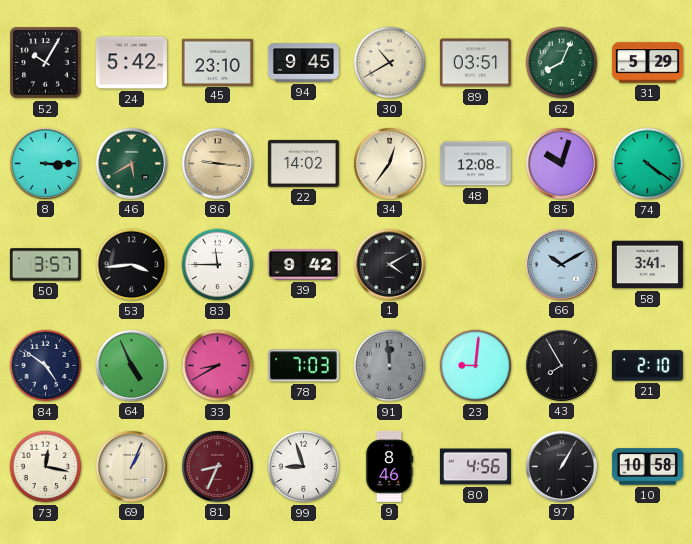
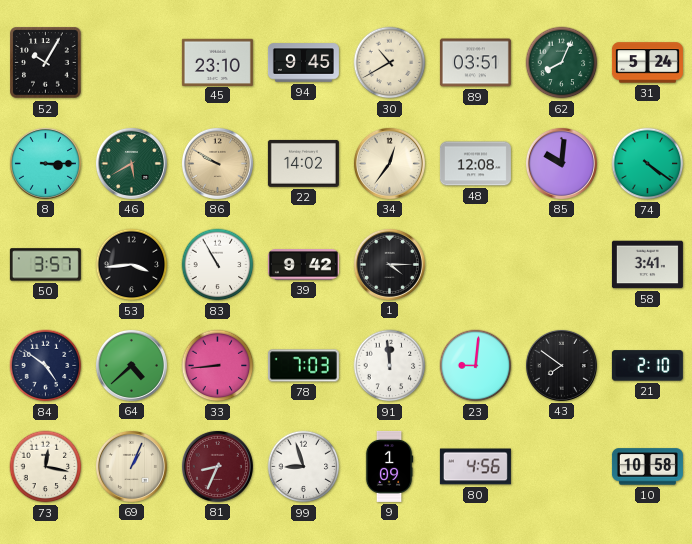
24: 5:42 -> none (131, 63)
31: 5:29 -> 5:24 (647, 63)
86: 9:16 -> 9:50 (217, 163)
85: 10:03 -> 10:01 (561, 163)
83: 11:45 -> 10:55 (218, 265)
1: 4:10 -> 4:15 (389, 264)
66: 10:10 -> none (561, 264)
64: 4:56 -> 4:38 (131, 365)
33: 8:40 -> 8:44 (218, 366)
91 dial: grey -> white (390, 366)
43: 7:55 -> 7:51 (561, 365)
9: 8:46 -> 1:09 (389, 466)
97: 1:05 -> none (561, 466)
